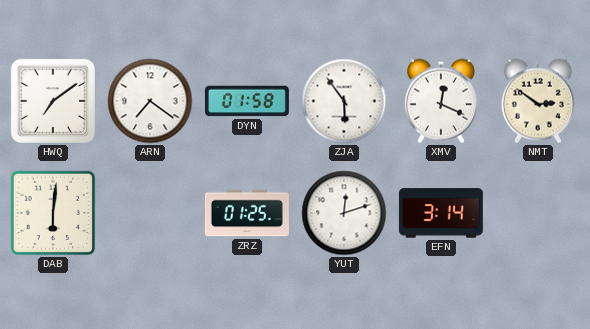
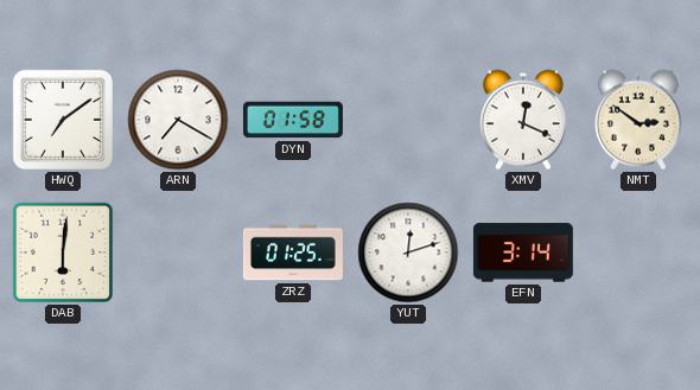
ARN: 7:21 -> 7:20 (178, 120)
ZJA: 5:54 -> none (344, 101)
